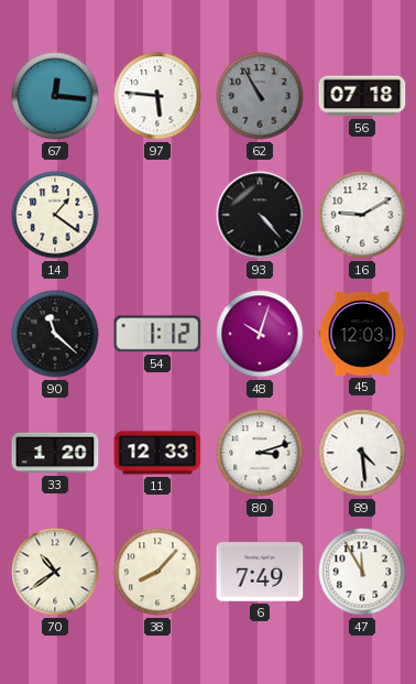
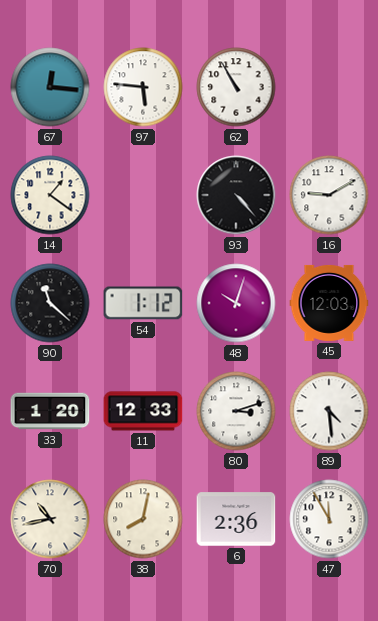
62 dial: grey -> white (236, 87)
56: 07:18 -> none (362, 96)
70: 10:39 -> 10:43 (50, 519)
38: 8:07 -> 8:02 (143, 519)
6: 7:49 -> 2:36 (236, 519)
